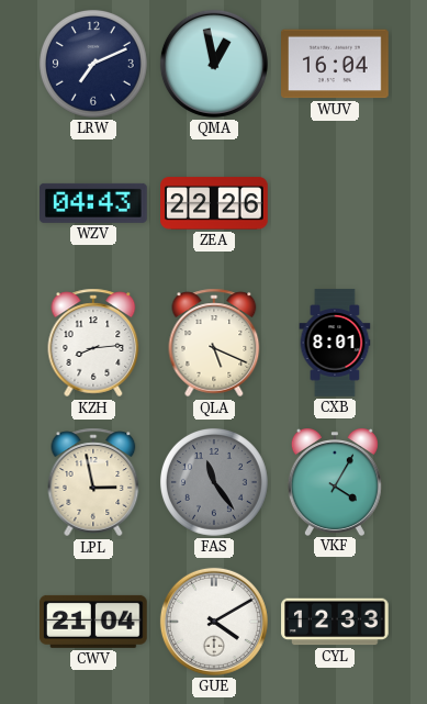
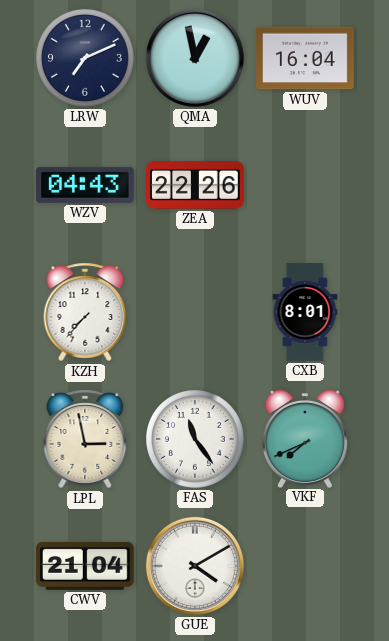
KZH: 8:14 -> 7:37 (85, 312)
QLA: 5:19 -> none (214, 343)
FAS dial: grey -> white (195, 439)
VKF: 4:05 -> 7:41 (305, 439)
CYL: 12:33 -> none (335, 622)
